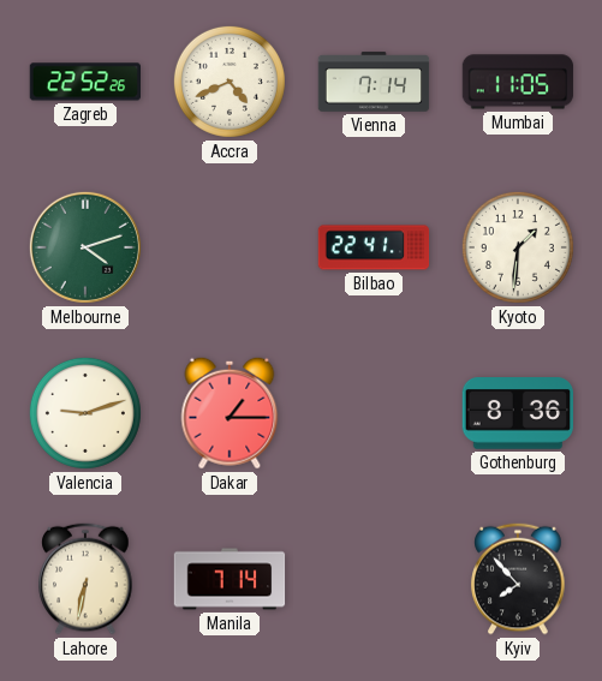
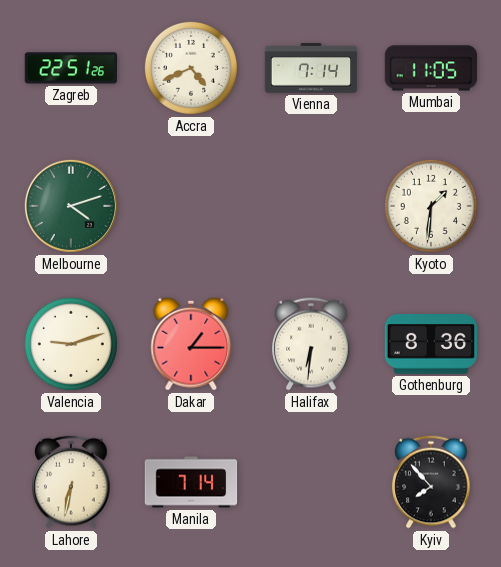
Zagreb: 22:52 -> 22:51 (70, 68)
Bilbao: 22:41 -> none (374, 247)
Halifax: none -> 6:31 (311, 344)
